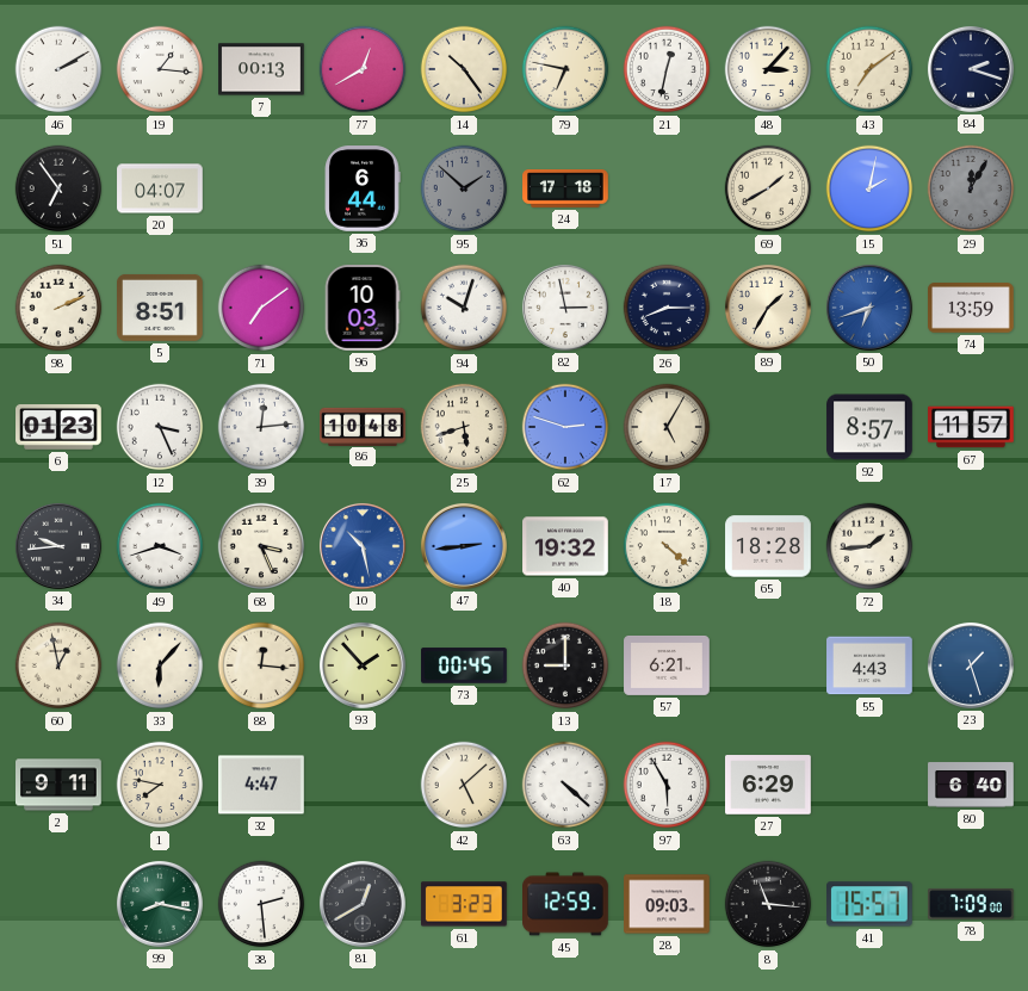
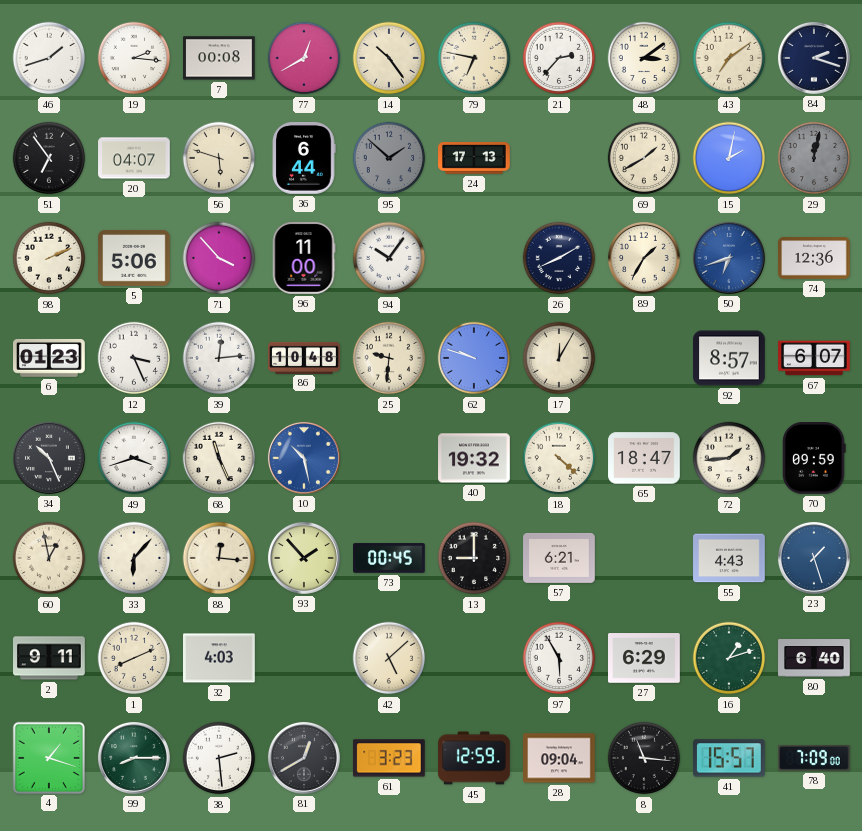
46: 2:10 -> 1:42 (49, 58)
19: 1:16 -> 2:16 (134, 58)
7: 00:13 -> 00:08 (219, 58)
21: 12:32 -> 2:37 (559, 58)
48: 3:07 -> 3:09 (644, 58)
56: none -> 5:48 (219, 158)
24: 17:18 -> 17:13 (474, 159)
29: 12:05 -> 12:02 (814, 158)
5: 8:51 -> 5:06 (135, 258)
71: 7:09 -> 3:53 (219, 258)
96: 10:03 -> 11:00 (304, 259)
94: 10:03 -> 10:06 (389, 258)
82: 2:58 -> none (565, 308)
26: 8:15 -> 8:10 (559, 258)
74: 13:59 -> 12:36 (814, 258)
25: 5:42 -> 9:31 (389, 358)
62: 2:48 -> 9:48 (474, 358)
17: 5:05 -> 12:05 (559, 358)
67: 11:57 -> 6:07 (814, 358)
34: 9:44 -> 10:26 (49, 458)
68: 3:26 -> 11:26 (219, 458)
47: 2:44 -> none (464, 546)
65: 18:28 -> 18:47 (644, 458)
70: none -> 09:59 (814, 459)
1: 7:47 -> 8:11 (134, 658)
32: 4:47 -> 4:03 (220, 658)
63: 4:22 -> none (565, 785)
16: none -> 1:12 (729, 658)
4: none -> 1:18 (48, 757)
99: 8:17 -> 8:15 (134, 758)
28: 09:03 -> 09:04 (559, 758)
